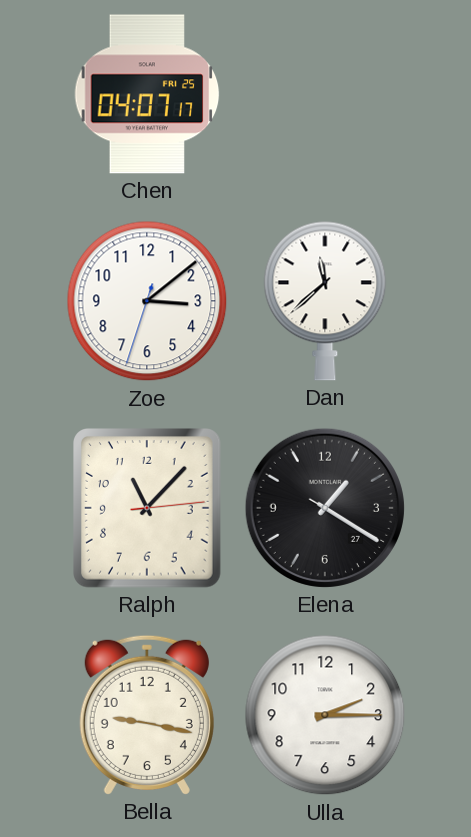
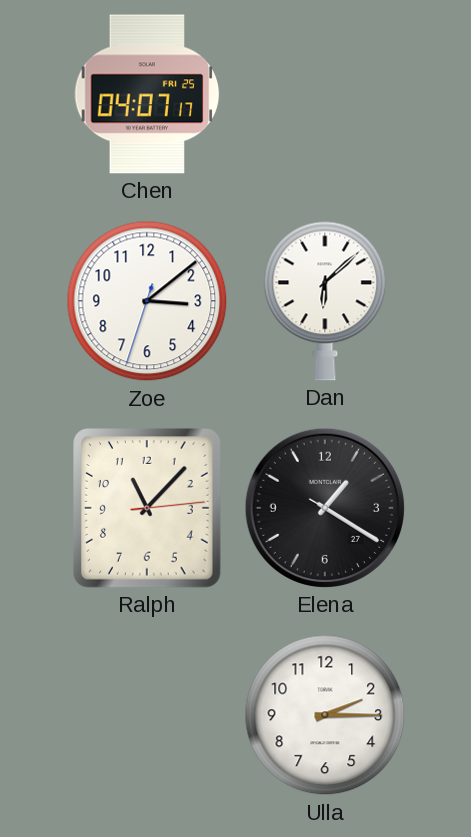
Dan: 11:38 -> 6:08 (325, 301)
Bella: 9:17 -> none (147, 715)
